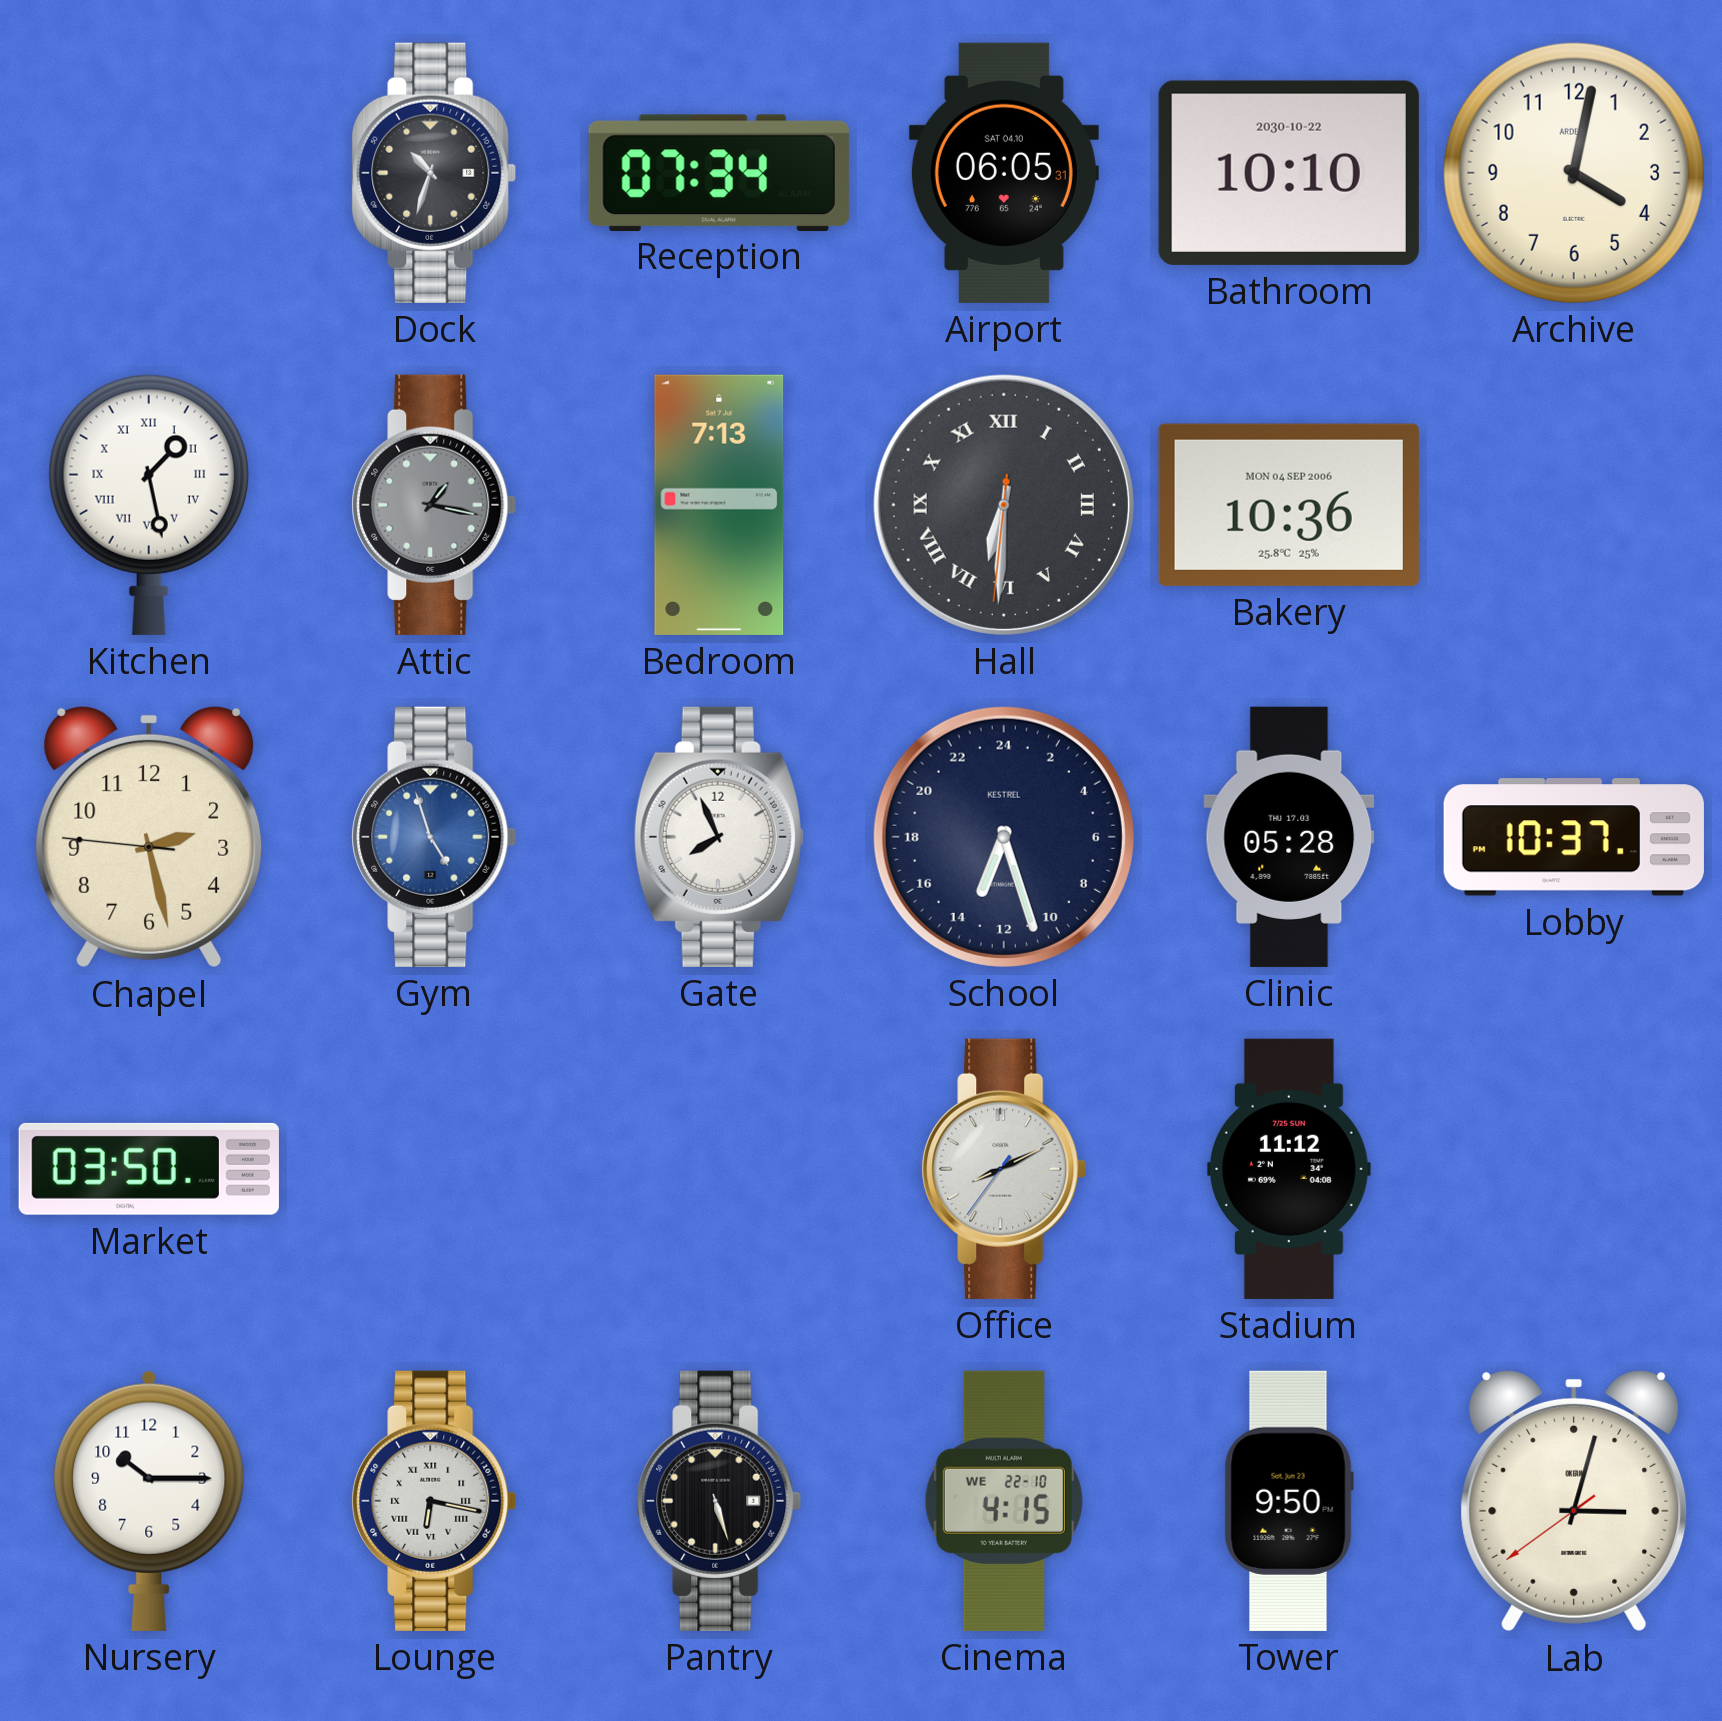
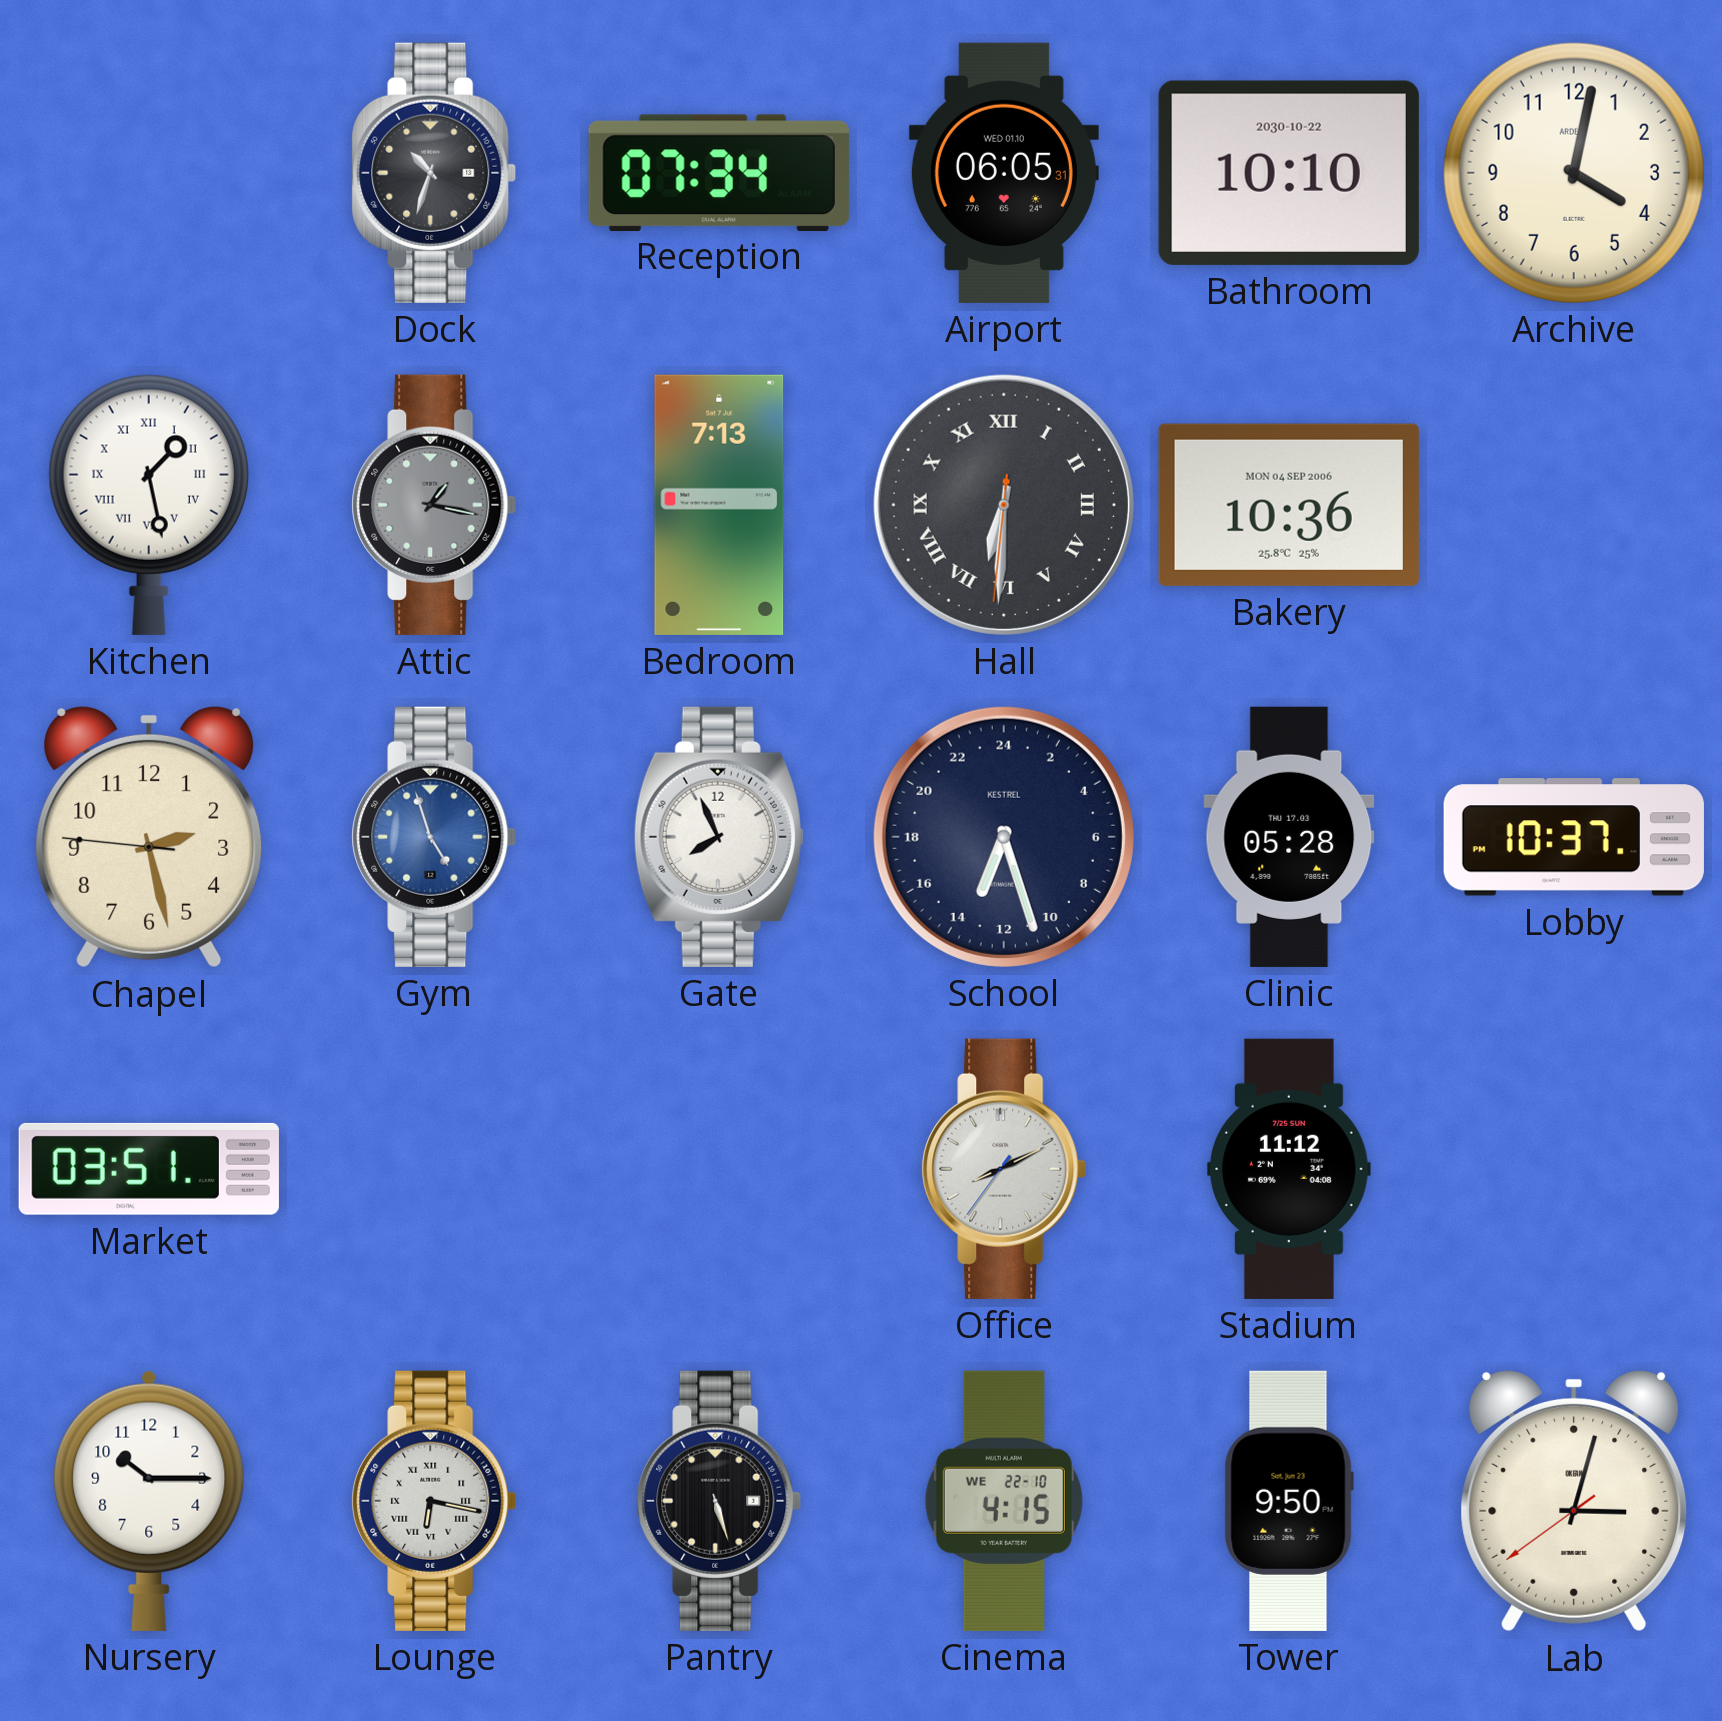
Airport date: SAT 04.10 -> WED 01.10 (1004, 173)
Market: 03:50 -> 03:51 (149, 1169)
